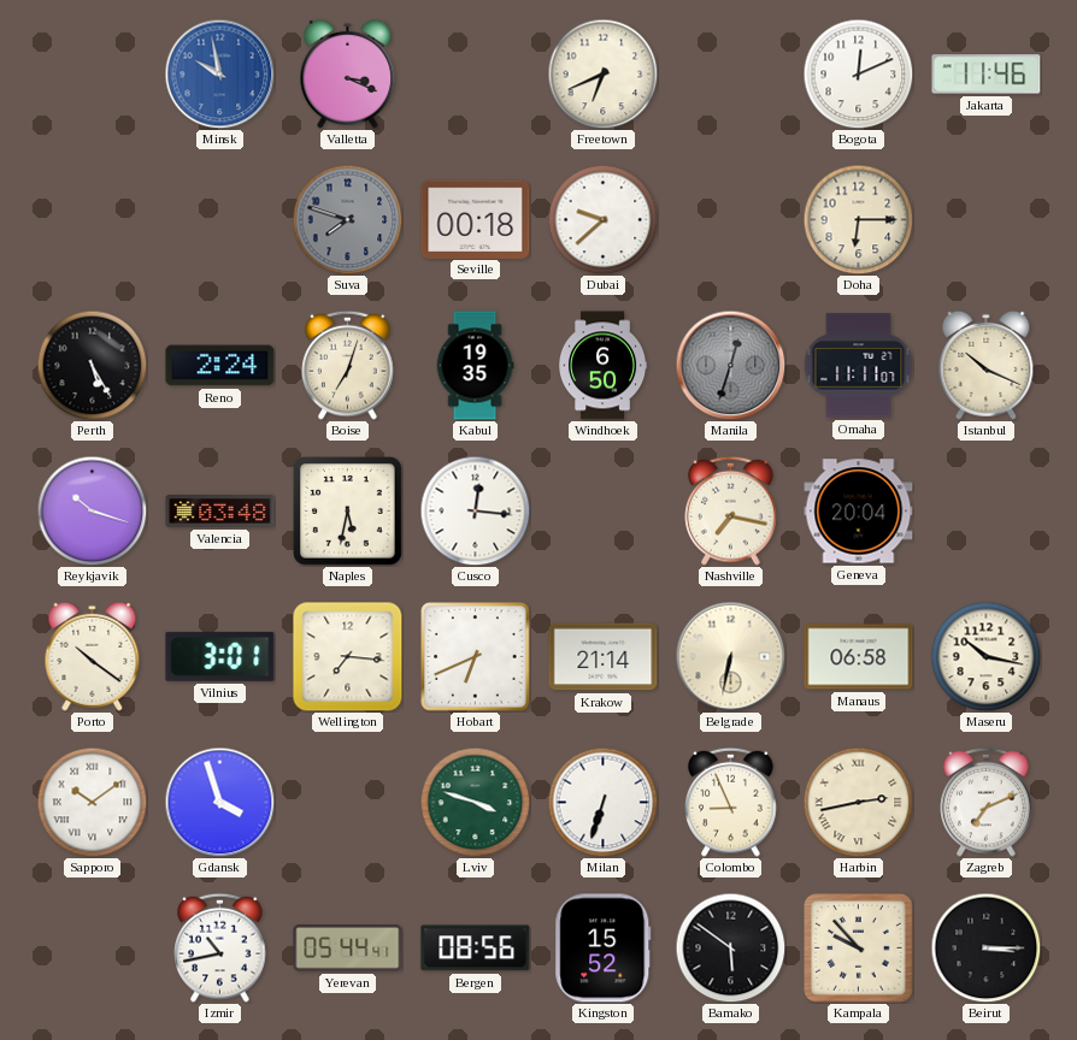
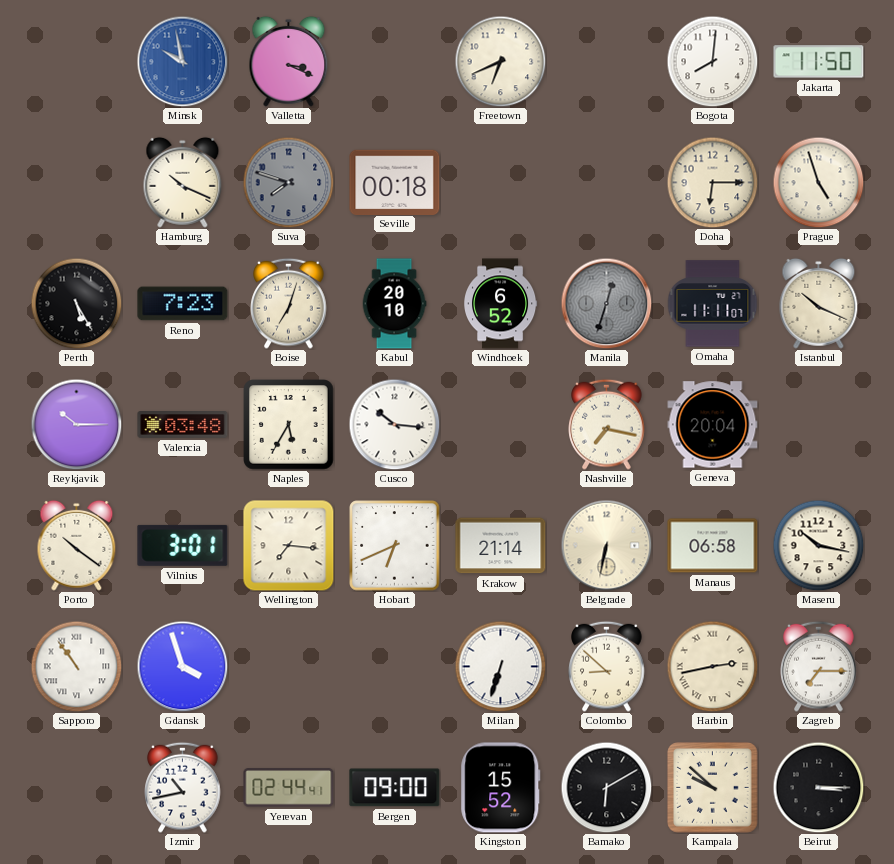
Bogota: 12:11 -> 8:01 (712, 61)
Jakarta: 11:46 -> 11:50 (819, 62)
Hamburg: none -> 10:19 (183, 182)
Dubai: 9:38 -> none (602, 219)
Prague: none -> 4:57 (818, 182)
Reno: 2:24 -> 7:23 (183, 304)
Kabul: 19:35 -> 20:10 (394, 304)
Windhoek: 6:50 -> 6:52 (501, 304)
Reykjavik: 10:18 -> 10:15 (76, 424)
Naples: 5:32 -> 5:35 (289, 425)
Cusco: 12:16 -> 10:16 (394, 424)
Sapporo: 10:09 -> 10:54 (76, 666)
Lviv: 3:48 -> none (475, 802)
Colombo: 8:56 -> 8:52 (607, 666)
Zagreb: 7:11 -> 7:15 (819, 666)
Yerevan: 05:44 -> 02:44 (289, 788)
Bergen: 08:56 -> 09:00 (395, 788)
Bamako: 5:51 -> 6:10 (606, 787)
Kampala: 9:53 -> 9:52 (713, 788)
